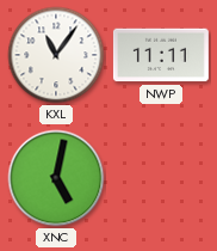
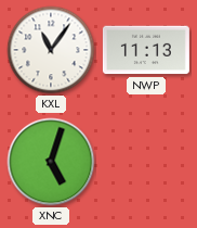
NWP: 11:11 -> 11:13 (146, 50)
XNC: 5:02 -> 5:03 (51, 162)
